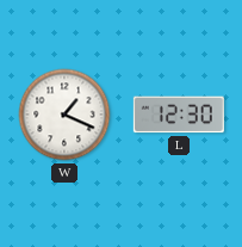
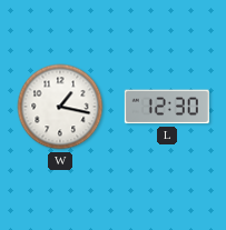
W: 1:19 -> 1:17 (60, 107)
